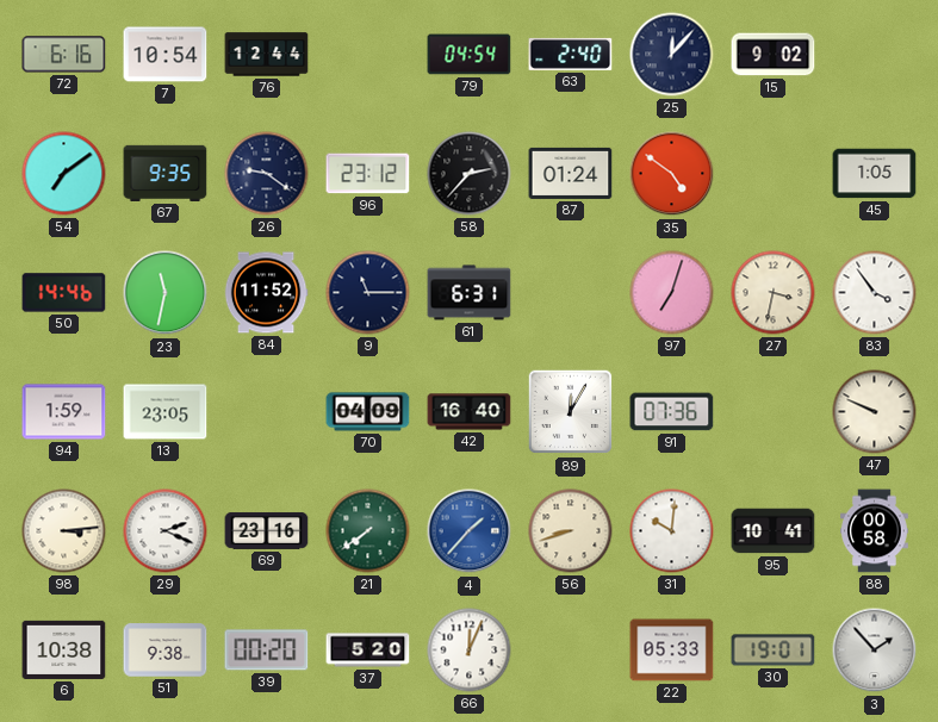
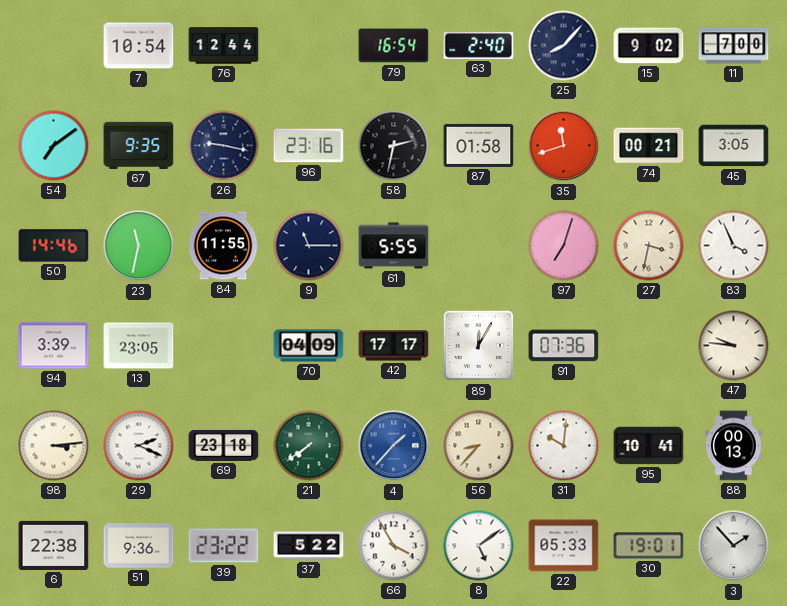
72: 6:16 -> none (64, 55)
79: 04:54 -> 16:54 (394, 46)
25: 12:07 -> 8:07 (564, 46)
11: none -> 7:00 (734, 46)
26: 9:21 -> 9:17 (224, 146)
96: 23:12 -> 23:16 (309, 146)
58: 2:37 -> 2:32 (394, 146)
87: 01:24 -> 01:58 (479, 145)
35: 4:51 -> 11:42 (564, 146)
74: none -> 00:21 (649, 146)
45: 1:05 -> 3:05 (734, 146)
84: 11:52 -> 11:55 (223, 246)
61: 6:31 -> 5:55 (394, 246)
83: 3:54 -> 3:56 (734, 246)
94: 1:59 -> 3:39 (54, 346)
42: 16:40 -> 17:17 (394, 346)
47: 9:49 -> 9:46 (734, 346)
69: 23:16 -> 23:18 (224, 446)
56: 8:42 -> 8:37 (479, 446)
88: 00:58 -> 00:13 (734, 446)
6: 10:38 -> 22:38 (54, 545)
51: 9:38 -> 9:36 (139, 546)
39: 00:20 -> 23:22 (224, 546)
37: 5:20 -> 5:22 (309, 546)
66: 12:04 -> 3:55 (394, 546)
8: none -> 5:09 (479, 546)
